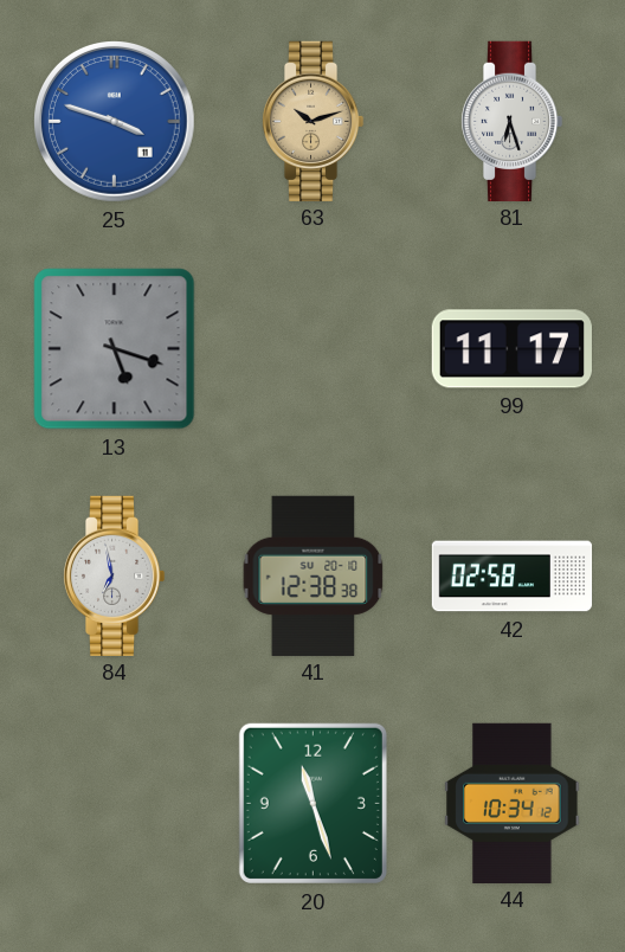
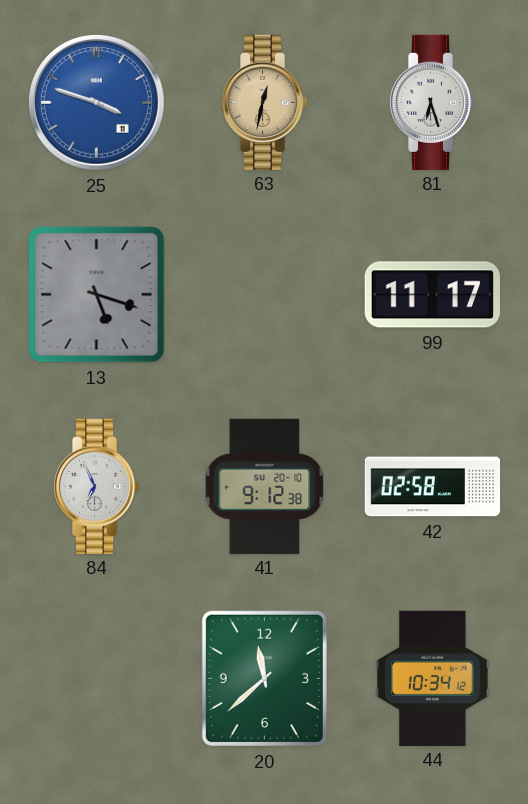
63: 10:12 -> 12:32 (264, 102)
84: 6:58 -> 6:56 (96, 486)
41: 12:38 -> 9:12 (265, 486)
20: 11:27 -> 11:38 (264, 678)
